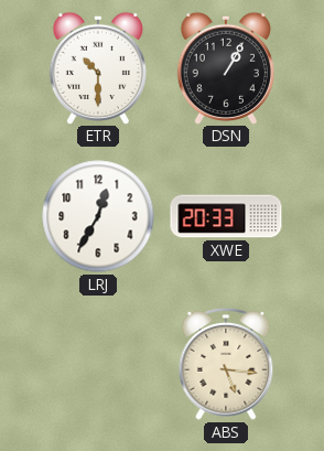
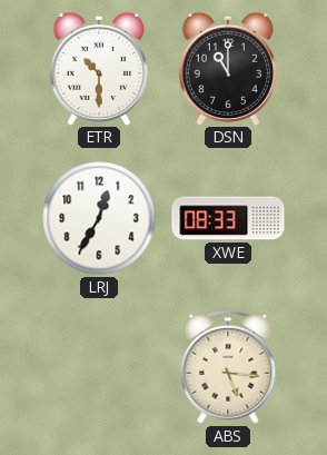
DSN: 1:05 -> 11:00 (228, 68)
XWE: 20:33 -> 08:33 (228, 218)
